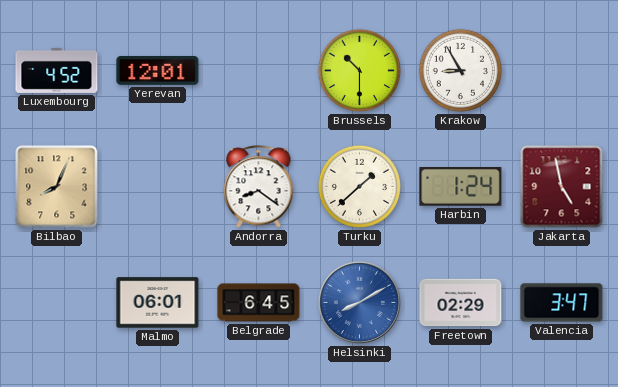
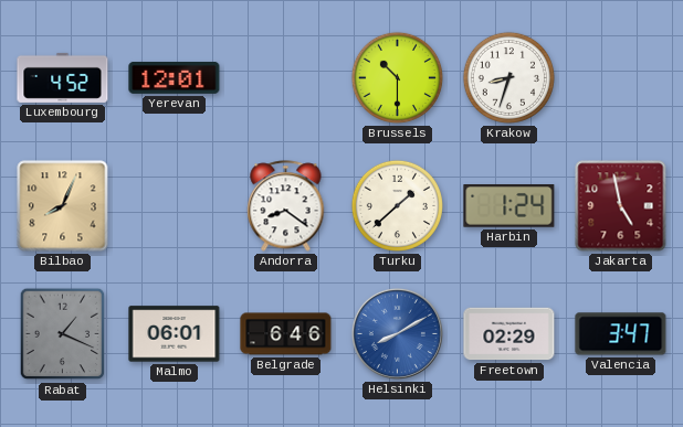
Krakow: 8:55 -> 8:33 (508, 77)
Rabat: none -> 1:19 (63, 334)
Belgrade: 6:45 -> 6:46 (286, 334)
